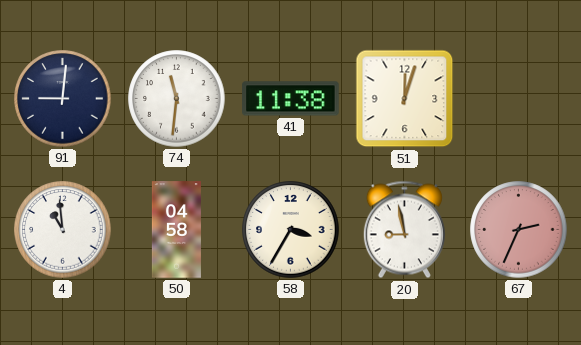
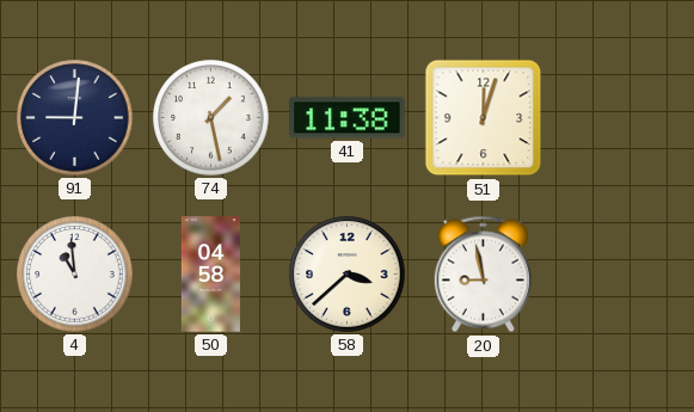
74: 11:31 -> 1:28 (211, 118)
58: 3:35 -> 3:38 (348, 275)
67: 2:34 -> none (519, 230)
